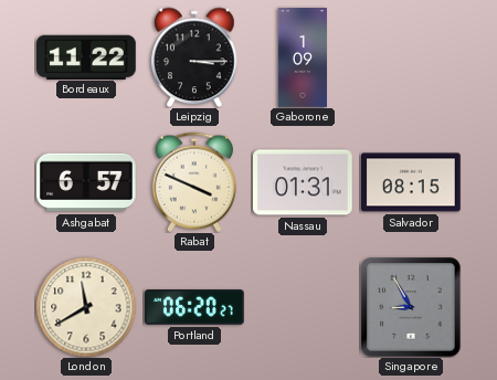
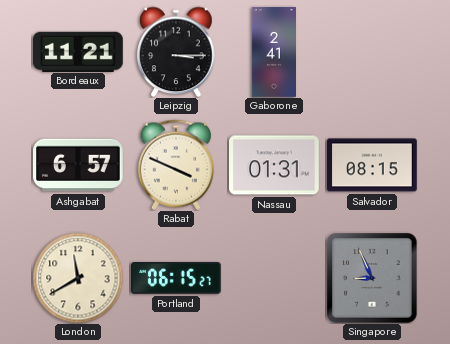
Bordeaux: 11:22 -> 11:21 (78, 51)
Gaborone: 1:09 -> 2:41 (273, 52)
Portland: 06:20 -> 06:15 (176, 278)
Singapore: 8:55 -> 8:56 (372, 278)
